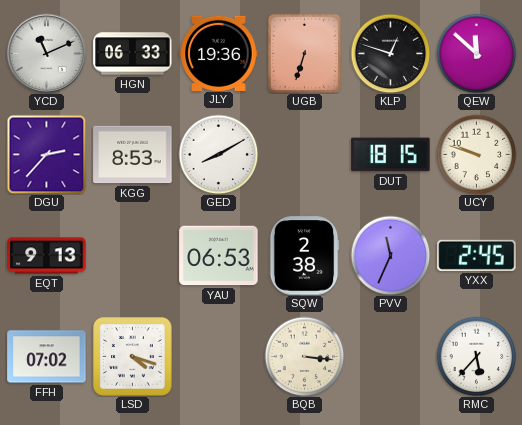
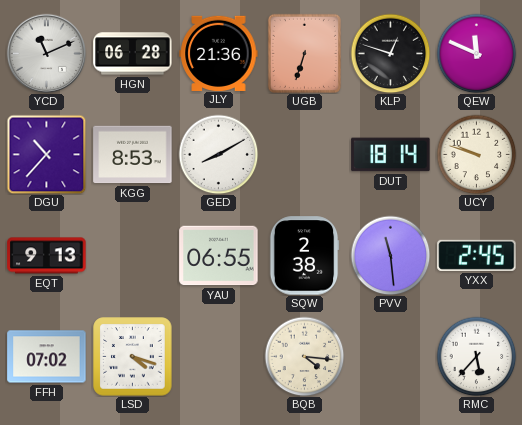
HGN: 06:33 -> 06:28 (133, 54)
JLY: 19:36 -> 21:36 (219, 53)
QEW: 11:52 -> 11:49 (476, 53)
DGU: 2:37 -> 10:37 (46, 154)
DUT: 18:15 -> 18:14 (391, 155)
YAU: 06:53 -> 06:55 (219, 256)
PVV: 11:34 -> 11:29 (390, 255)
BQB: 3:16 -> 4:16 (304, 356)
